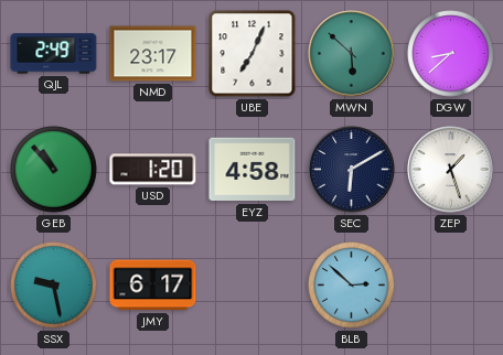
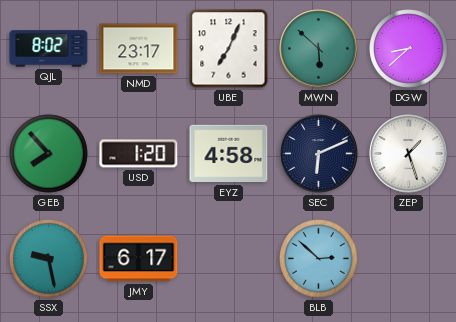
QJL: 2:49 -> 8:02 (49, 49)
GEB: 10:53 -> 7:53 (49, 154)
SEC: 6:10 -> 6:11 (319, 154)
